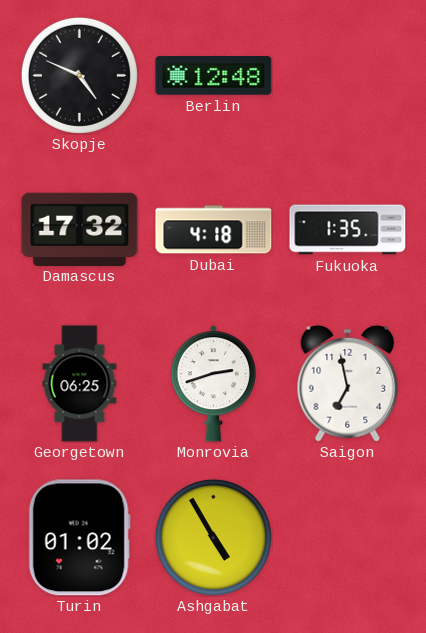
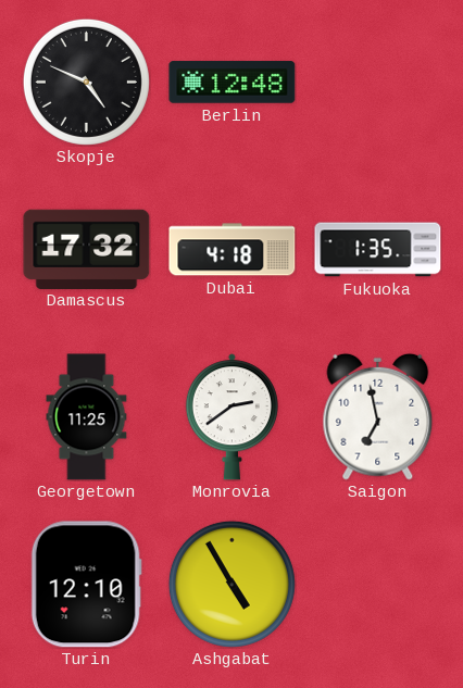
Georgetown: 06:25 -> 11:25 (87, 417)
Monrovia: 2:42 -> 2:39 (231, 417)
Turin: 01:02 -> 12:10 (86, 585)
